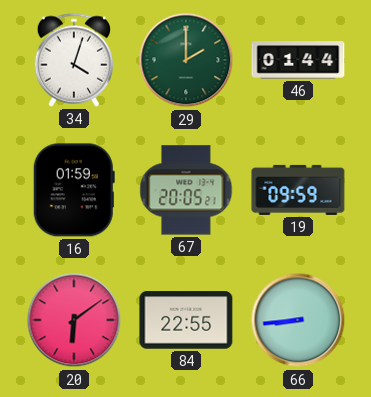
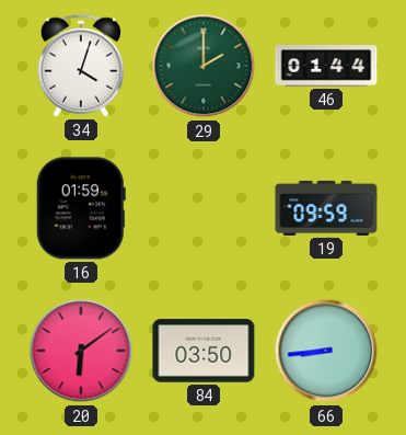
67: 20:05 -> none (186, 190)
84: 22:55 -> 03:50 (204, 351)
